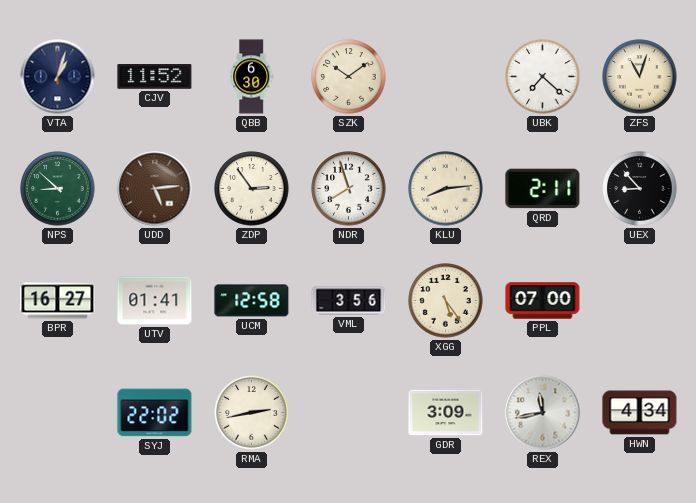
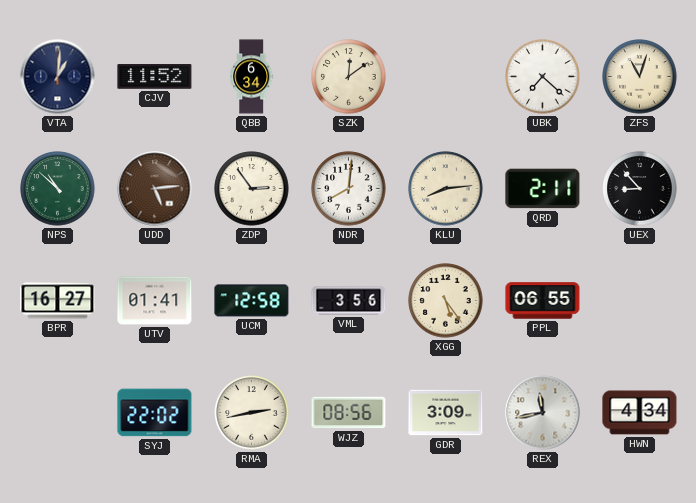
VTA: 1:03 -> 1:01 (58, 77)
QBB: 6:30 -> 6:34 (252, 77)
SZK: 10:09 -> 12:09 (349, 77)
NPS: 8:52 -> 10:52 (58, 189)
NDR: 7:57 -> 8:01 (349, 189)
PPL: 07:00 -> 06:55 (543, 301)
WJZ: none -> 08:56 (349, 413)
